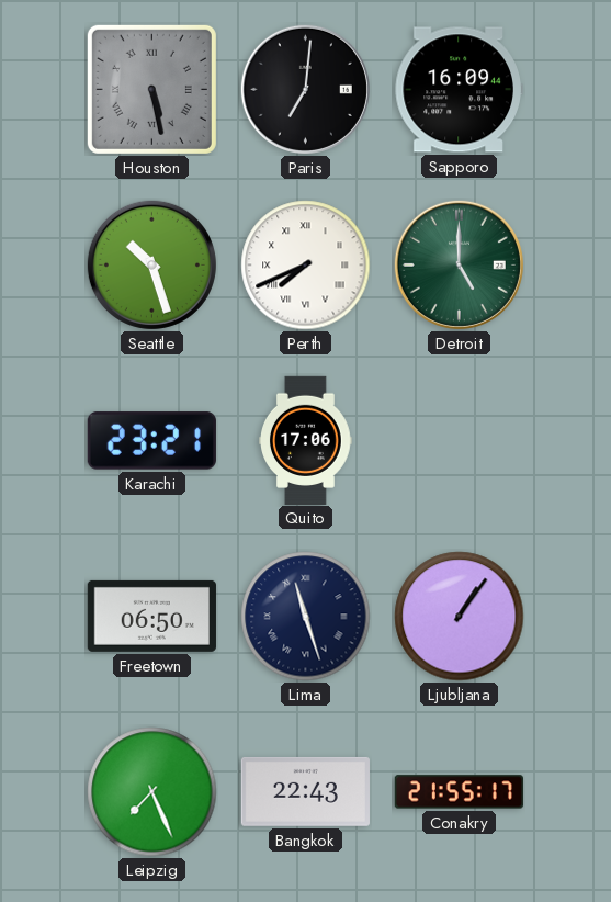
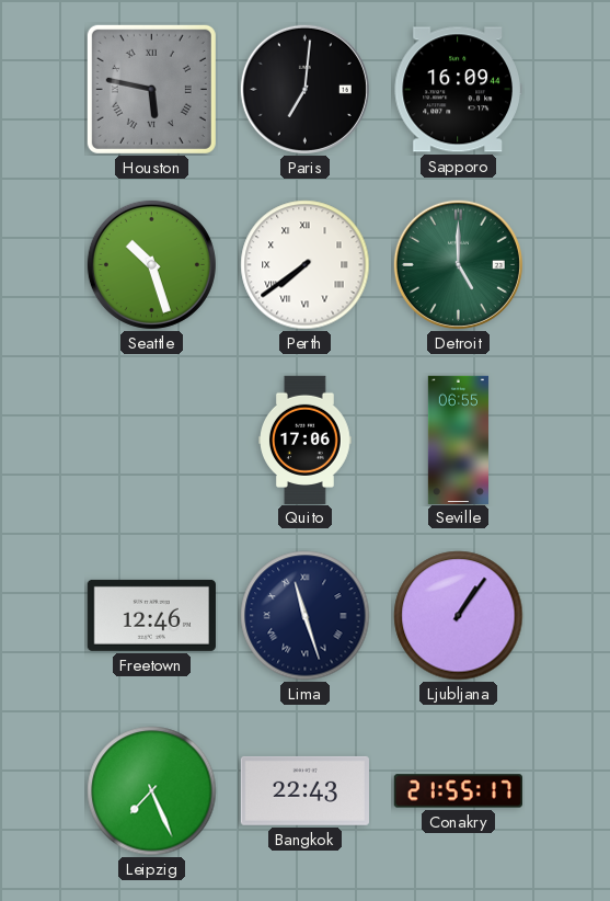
Houston: 5:28 -> 5:47 (151, 89)
Perth: 7:41 -> 7:39 (306, 265)
Karachi: 23:21 -> none (151, 441)
Seville: none -> 06:55 (458, 440)
Freetown: 06:50 -> 12:46 (151, 615)
